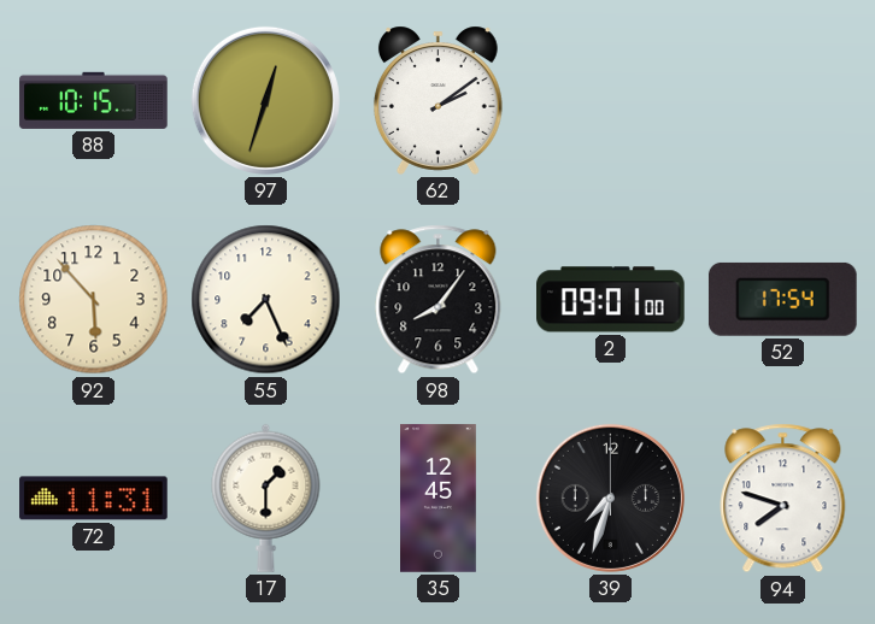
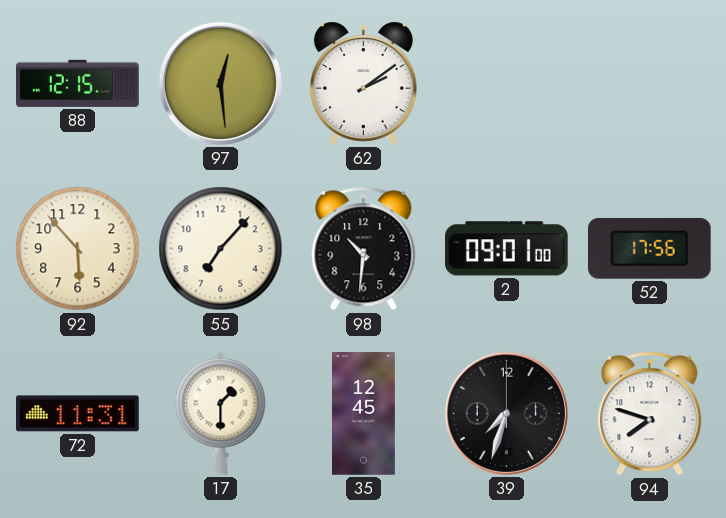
88: 10:15 -> 12:15 (78, 83)
97: 12:33 -> 12:29 (220, 83)
55: 7:26 -> 7:07 (221, 249)
98: 8:06 -> 10:31 (364, 249)
52: 17:54 -> 17:56 (649, 248)
